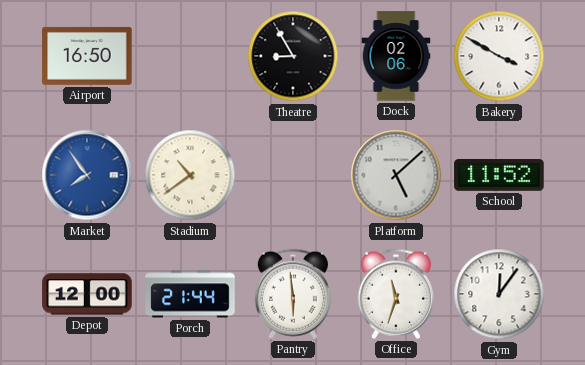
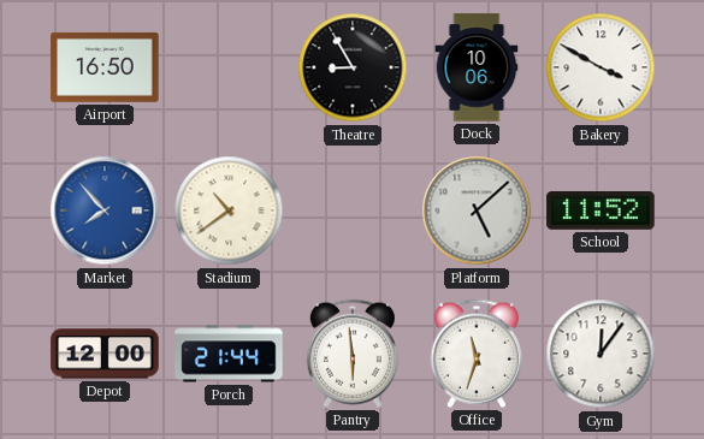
Dock: 02:06 -> 10:06 (477, 67)
Market: 7:54 -> 7:53 (105, 210)
